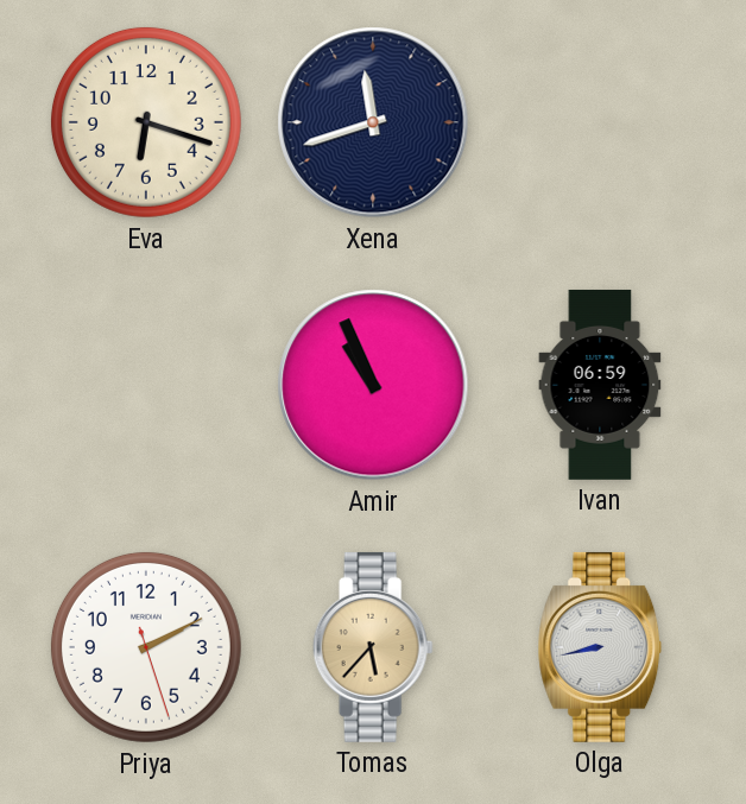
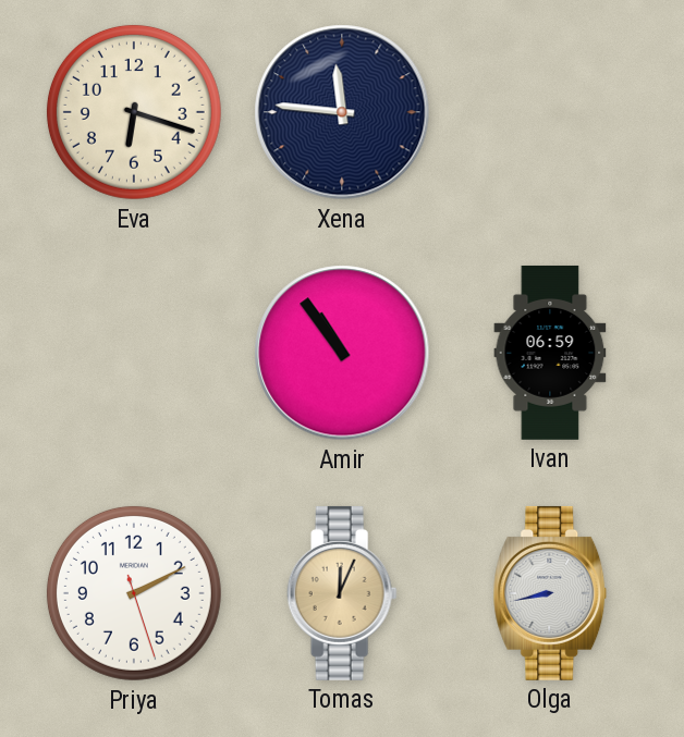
Xena: 11:42 -> 11:46 (342, 112)
Amir: 10:56 -> 10:54 (342, 353)
Tomas: 5:37 -> 12:04 (342, 593)
